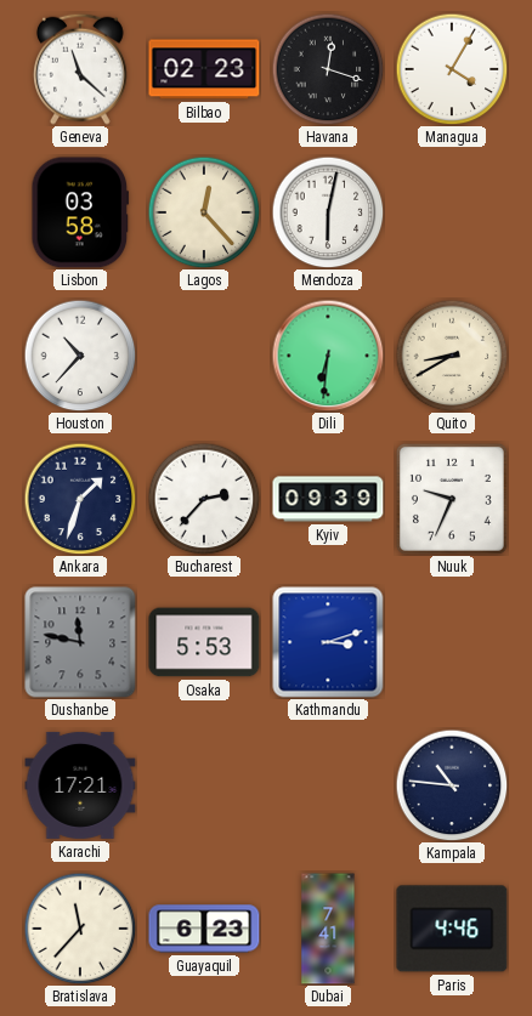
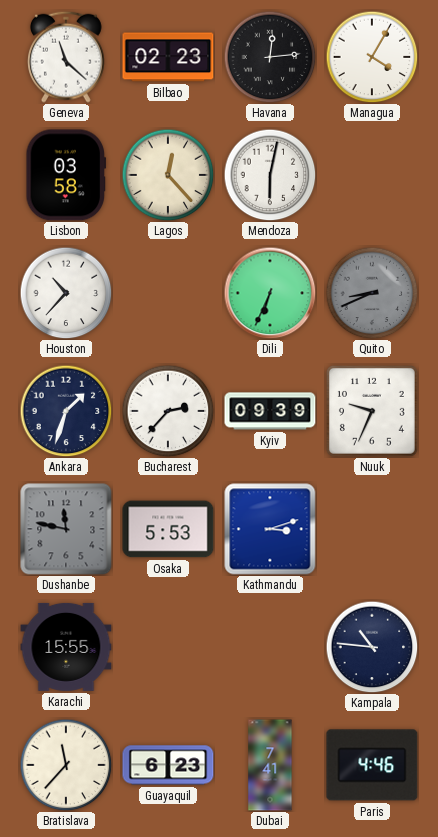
Havana: 12:18 -> 12:14 (270, 57)
Dili: 6:31 -> 6:34 (270, 293)
Quito: 8:40 -> 8:41 (372, 293)
Quito dial: cream -> grey (372, 293)
Karachi: 17:21 -> 15:55 (66, 647)
